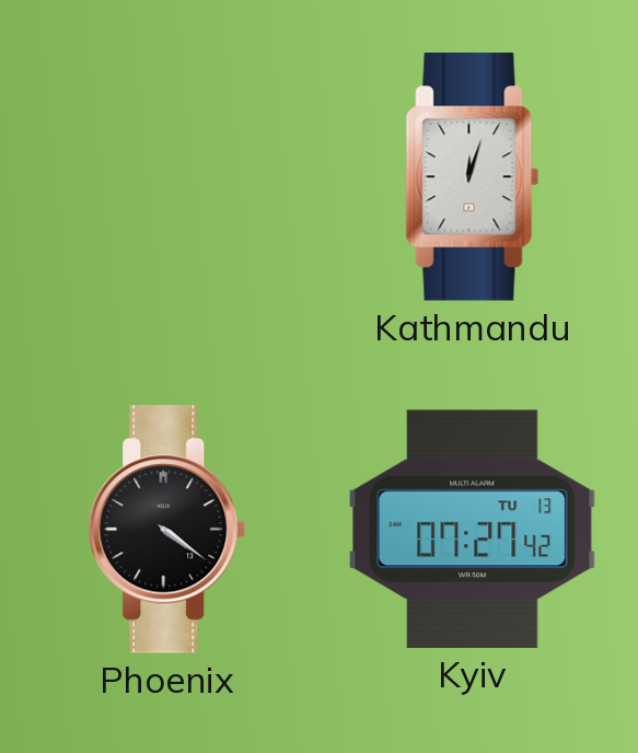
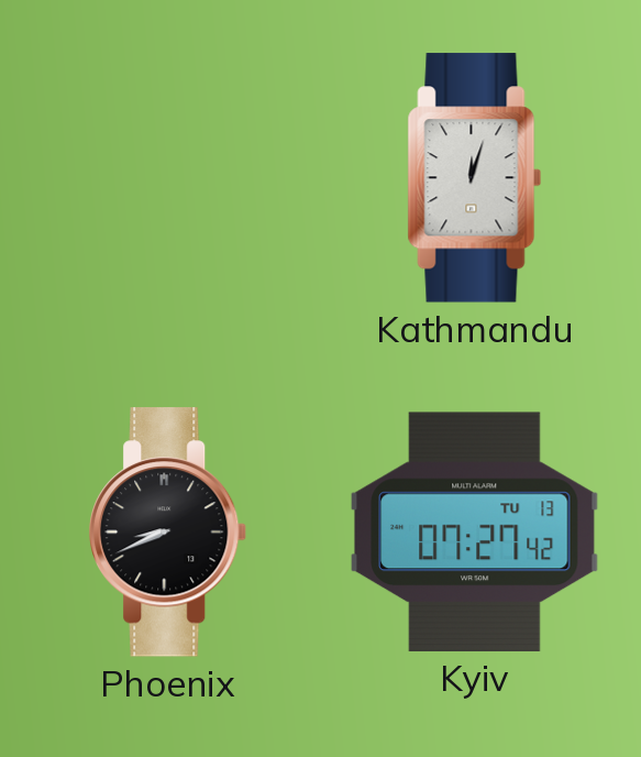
Phoenix: 4:21 -> 8:41 (168, 533)
